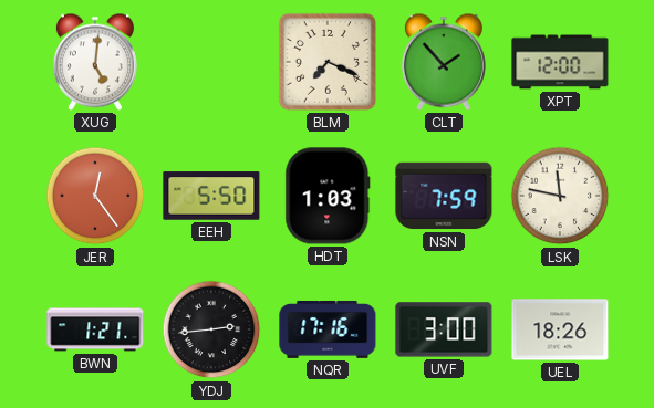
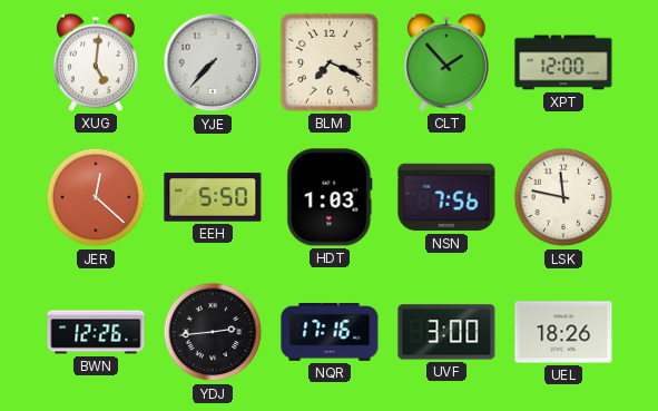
YJE: none -> 7:37 (213, 62)
JER: 12:24 -> 12:22 (96, 197)
NSN: 7:59 -> 7:56 (446, 197)
BWN: 1:21 -> 12:26 (96, 332)
